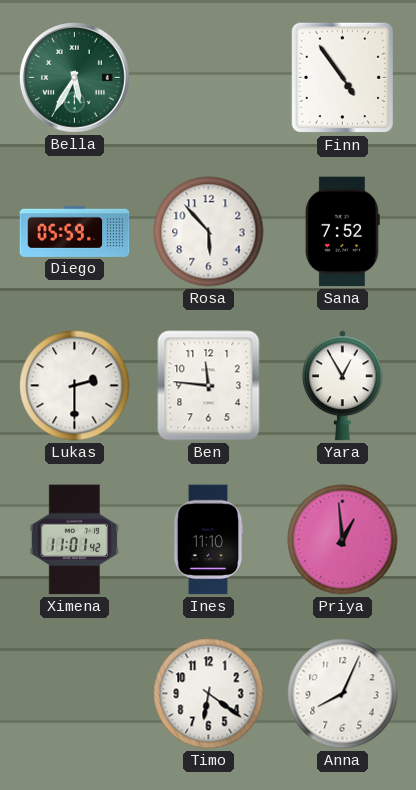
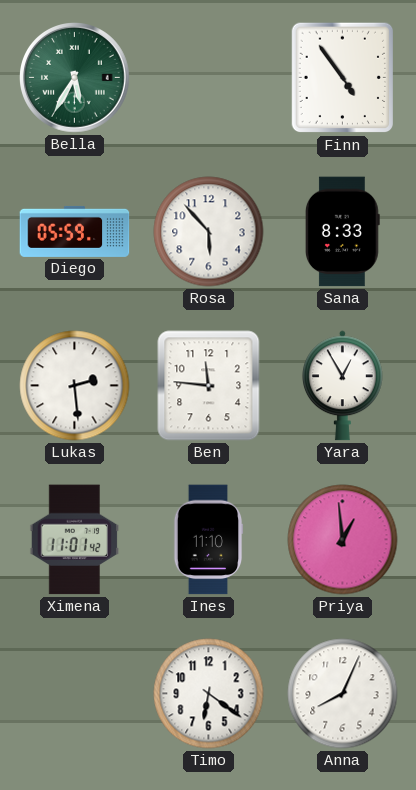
Sana: 7:52 -> 8:33 (343, 232)
Lukas: 2:30 -> 2:29 (75, 386)
